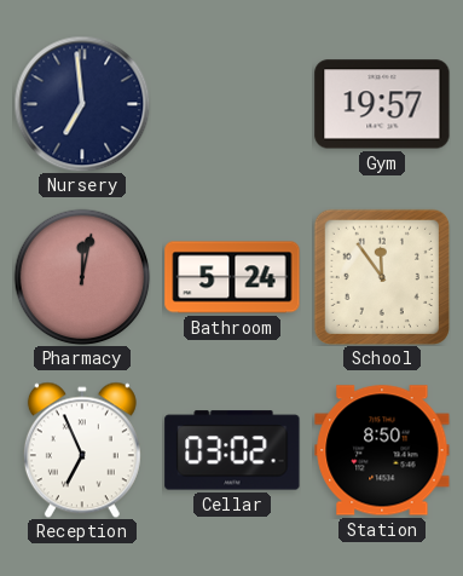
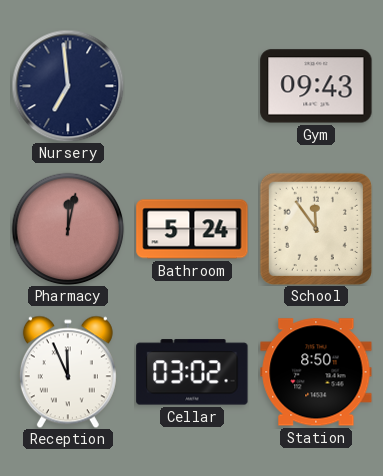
Gym: 19:57 -> 09:43 (316, 86)
Reception: 6:56 -> 11:56 (68, 372)
